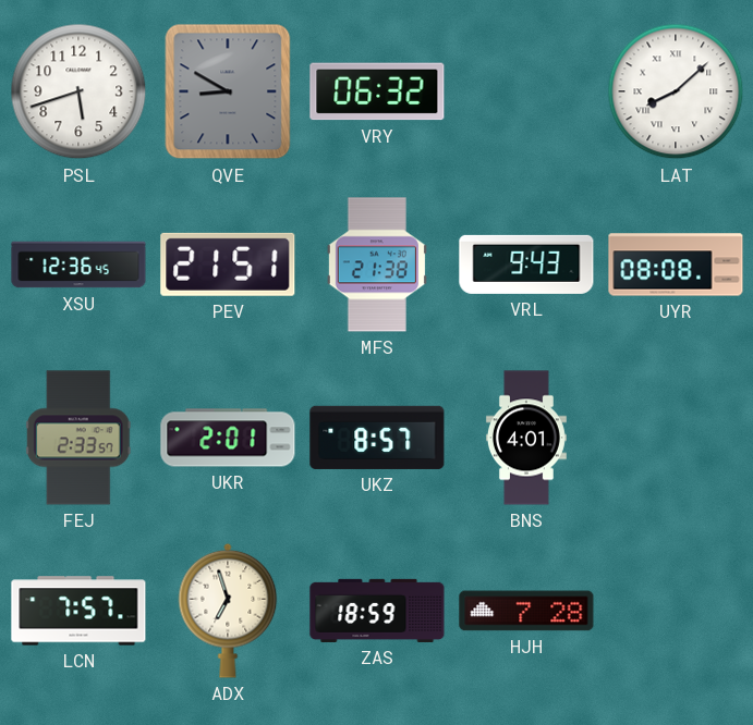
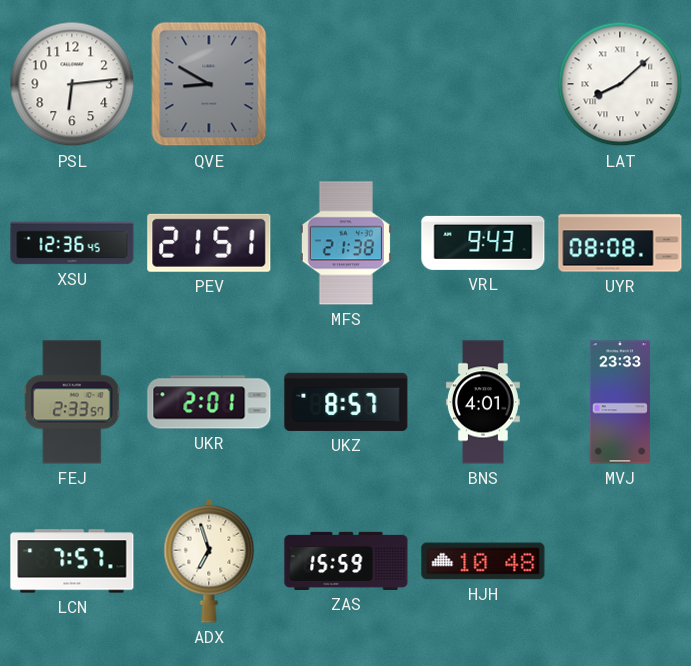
PSL: 5:42 -> 6:14 (72, 84)
VRY: 06:32 -> none (377, 91)
MVJ: none -> 23:33 (620, 402)
ZAS: 18:59 -> 15:59 (346, 561)
HJH: 7:28 -> 10:48 (483, 561)
